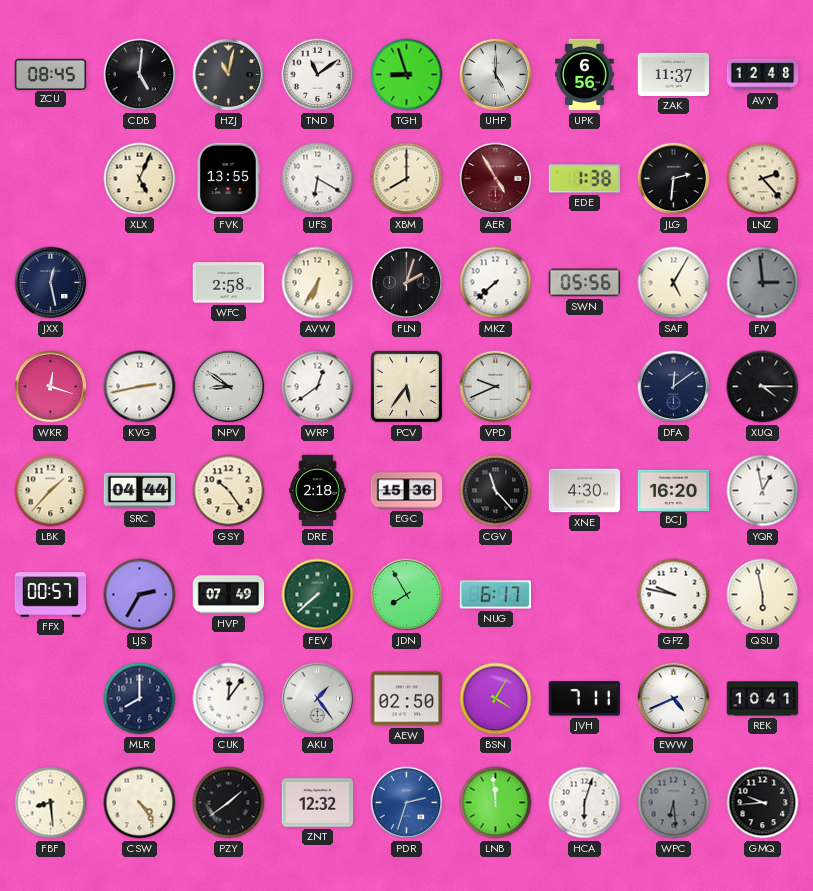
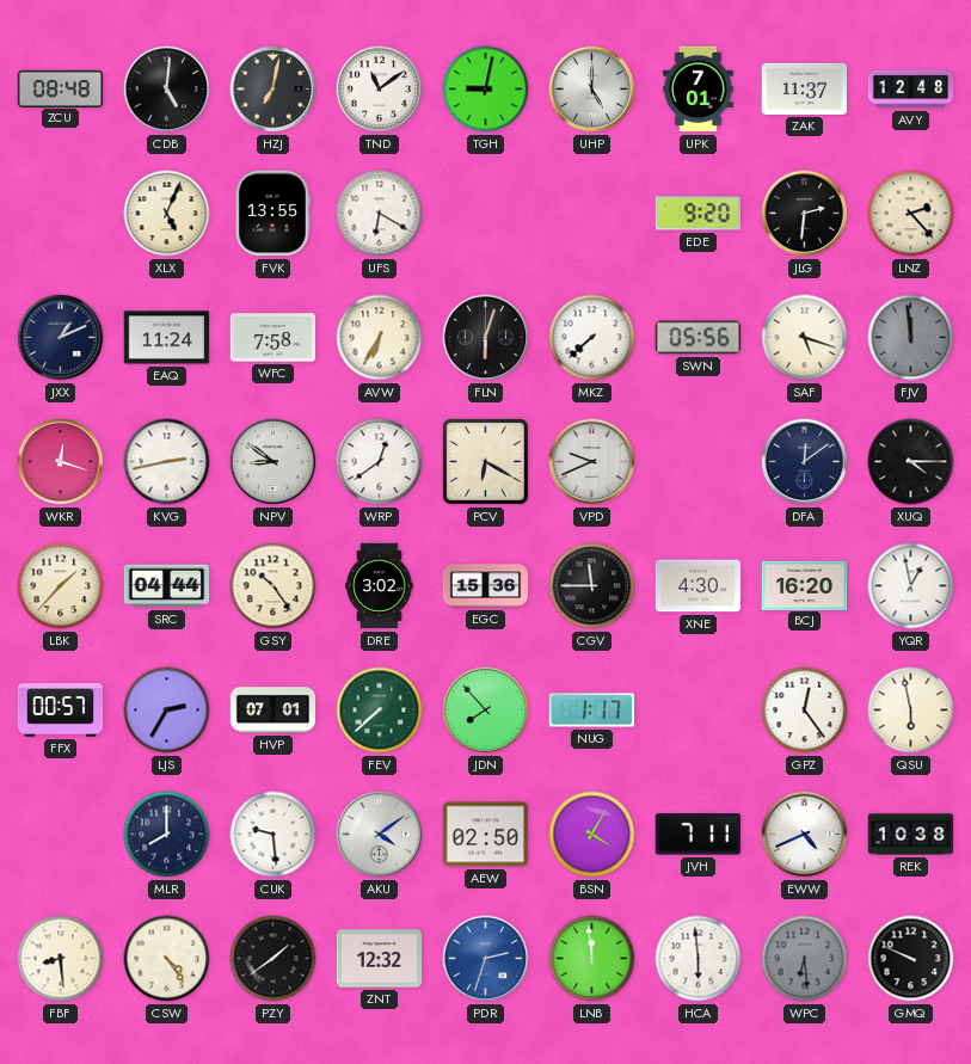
ZCU: 08:45 -> 08:48 (61, 88)
HZJ: 11:02 -> 7:02 (274, 90)
TGH: 8:57 -> 9:02 (486, 90)
UPK: 6:56 -> 7:01 (699, 90)
XBM: 8:00 -> none (407, 179)
AER: 4:55 -> none (496, 179)
EDE: 1:38 -> 9:20 (699, 214)
JXX: 12:28 -> 1:11 (61, 338)
EAQ: none -> 11:24 (167, 338)
WFC: 2:58 -> 7:58 (274, 338)
FLN: 2:03 -> 6:03 (486, 338)
SAF: 5:05 -> 5:18 (805, 338)
FJV: 2:59 -> 11:59 (911, 338)
PCV: 5:36 -> 6:20 (485, 461)
DRE: 2:18 -> 3:02 (380, 586)
CGV: 11:23 -> 11:45 (592, 586)
HVP: 07:49 -> 07:01 (274, 711)
JDN: 7:55 -> 7:53 (486, 711)
NUG: 6:17 -> 1:17 (592, 711)
GPZ: 9:47 -> 12:24 (805, 711)
CUK: 12:06 -> 9:29 (274, 835)
AKU: 1:24 -> 4:09 (380, 835)
REK: 10:41 -> 10:38 (911, 835)
HCA: 6:03 -> 5:59 (699, 959)
GMQ: 9:44 -> 9:49 (911, 959)
